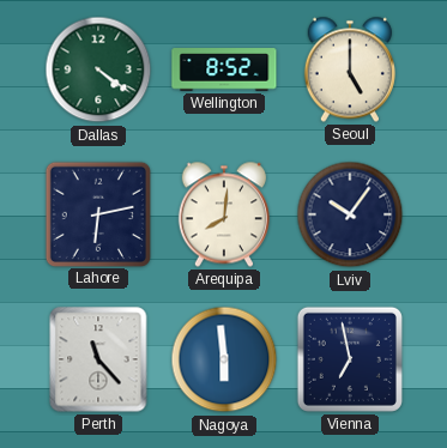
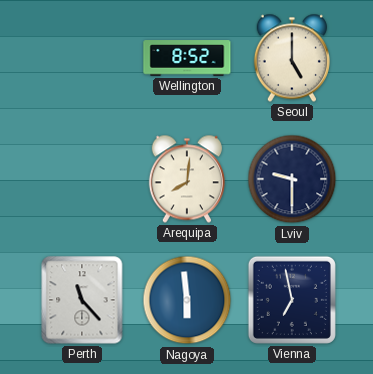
Dallas: 4:21 -> none (98, 69)
Lahore: 6:13 -> none (97, 213)
Lviv: 10:06 -> 9:30 (292, 179)
